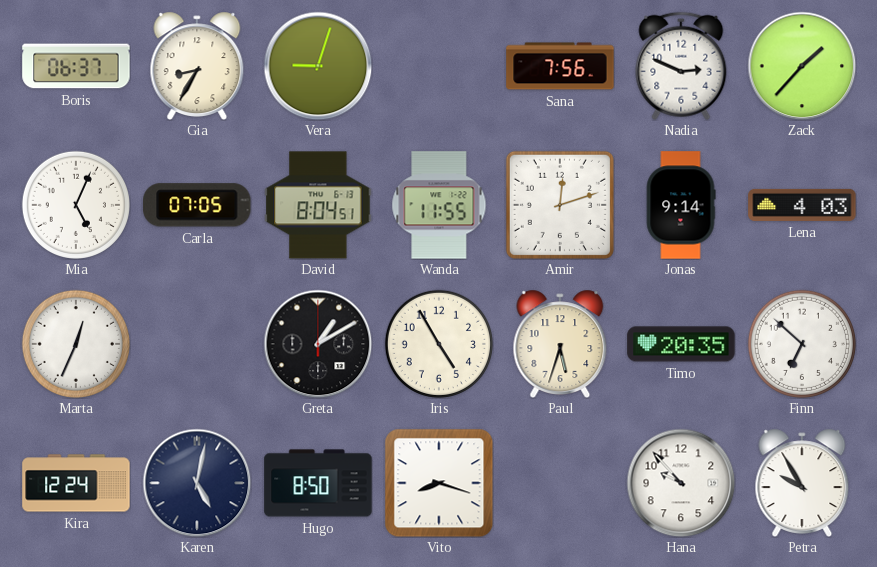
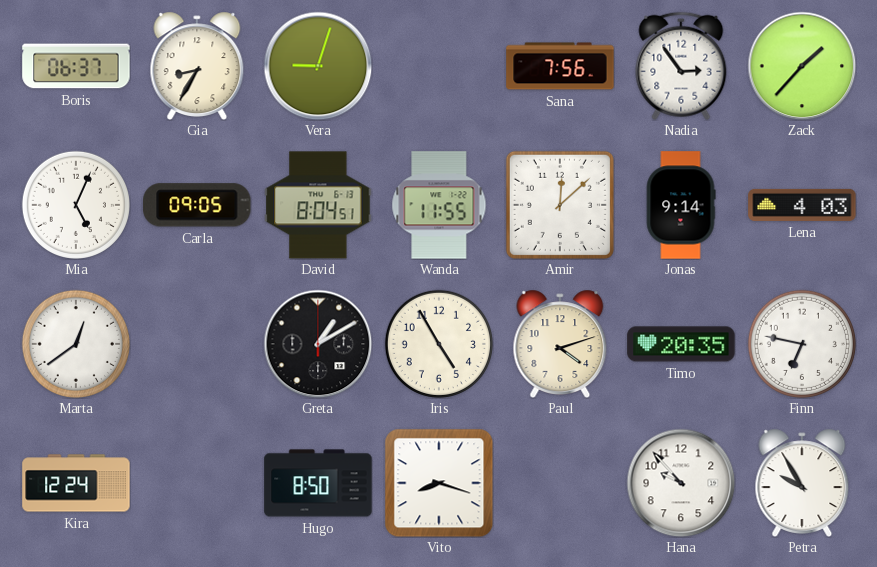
Nadia: 2:49 -> 2:54 (681, 66)
Carla: 07:05 -> 09:05 (197, 205)
Amir: 12:12 -> 12:08 (560, 205)
Marta: 12:34 -> 12:39 (76, 344)
Paul: 5:33 -> 4:12 (560, 343)
Finn: 6:52 -> 6:47 (802, 344)
Karen: 5:02 -> none (197, 483)
